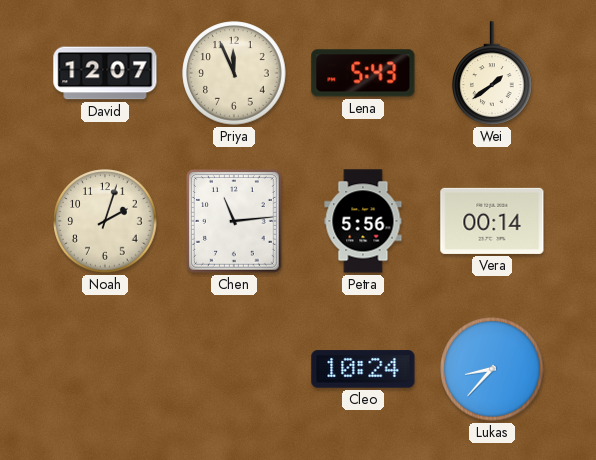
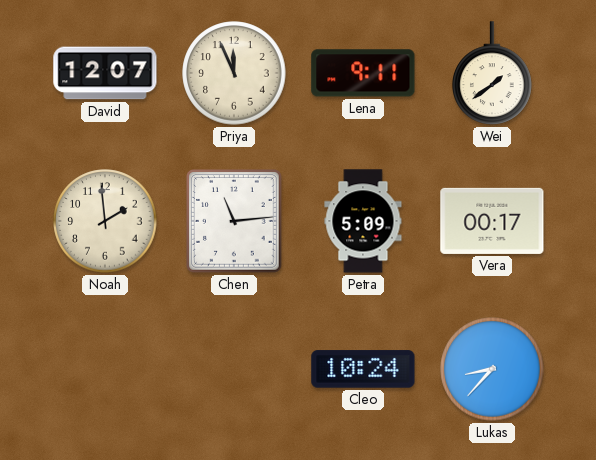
Lena: 5:43 -> 9:11 (363, 73)
Noah: 2:03 -> 1:59 (105, 221)
Petra: 5:56 -> 5:09 (363, 221)
Vera: 00:14 -> 00:17 (492, 221)
